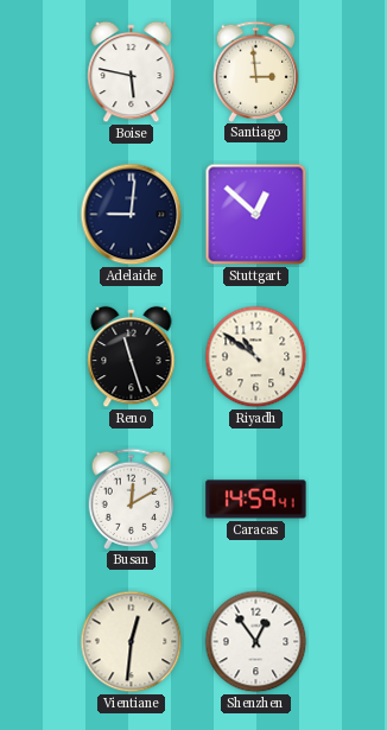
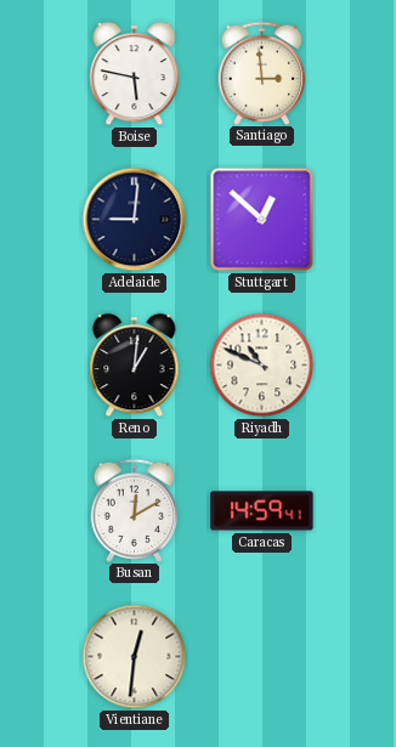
Reno: 11:27 -> 1:01 (135, 366)
Riyadh: 10:51 -> 10:49 (262, 366)
Shenzhen: 12:54 -> none (256, 642)
